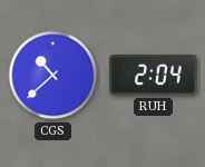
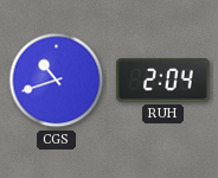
CGS: 10:38 -> 10:42 (57, 81)
